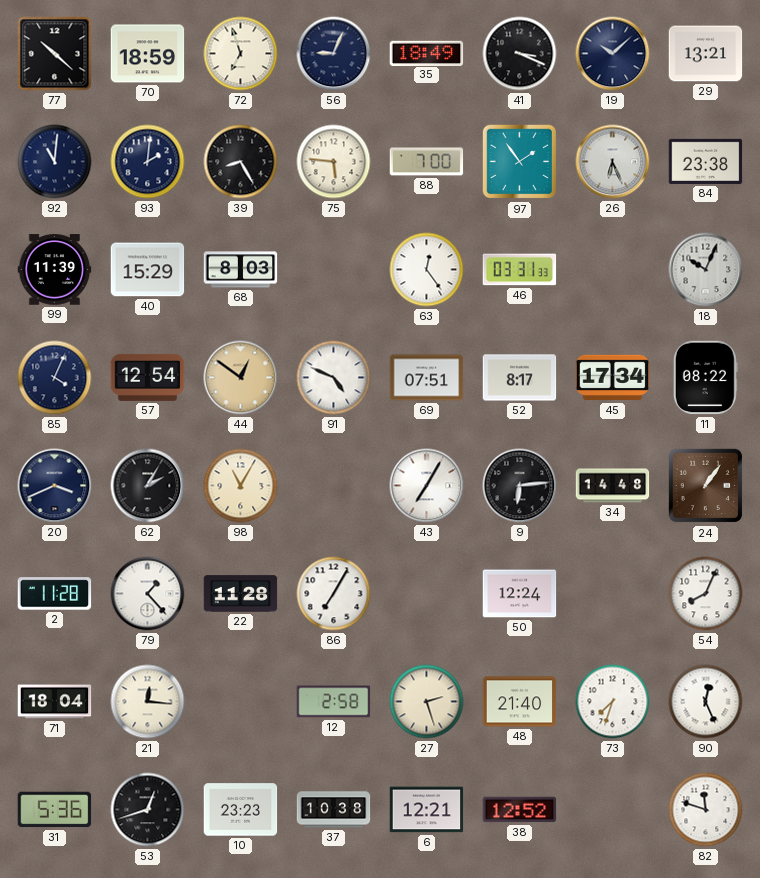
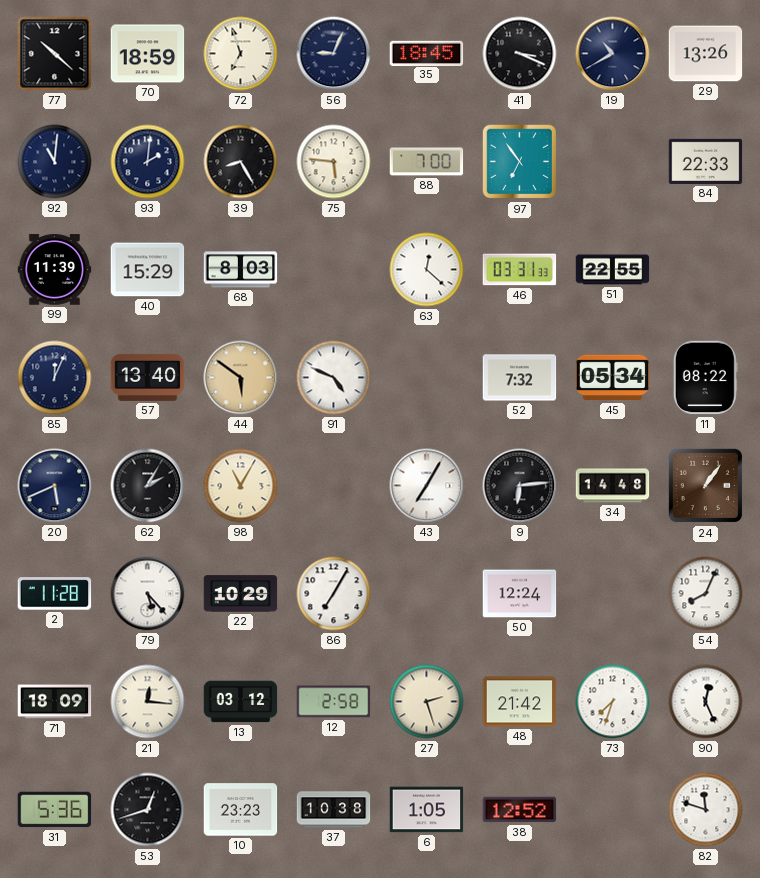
35: 18:49 -> 18:45 (427, 53)
19: 10:08 -> 10:40 (613, 54)
29: 13:21 -> 13:26 (706, 54)
97: 1:54 -> 6:54 (520, 162)
26: 6:26 -> none (613, 162)
84: 23:38 -> 22:33 (706, 161)
63: 12:24 -> 12:22 (427, 270)
51: none -> 22:55 (613, 270)
18: 10:04 -> none (706, 270)
85: 4:04 -> 12:04 (55, 378)
57: 12:54 -> 13:40 (148, 377)
44: 12:51 -> 5:51 (241, 378)
69: 07:51 -> none (427, 378)
52: 8:17 -> 7:32 (520, 378)
45: 17:34 -> 05:34 (613, 378)
20: 3:41 -> 5:41 (55, 486)
79: 1:23 -> 5:23 (148, 594)
22: 11:28 -> 10:29 (241, 594)
71: 18:04 -> 18:09 (55, 702)
13: none -> 03:12 (241, 702)
48: 21:40 -> 21:42 (520, 702)
6: 12:21 -> 1:05 (427, 810)
